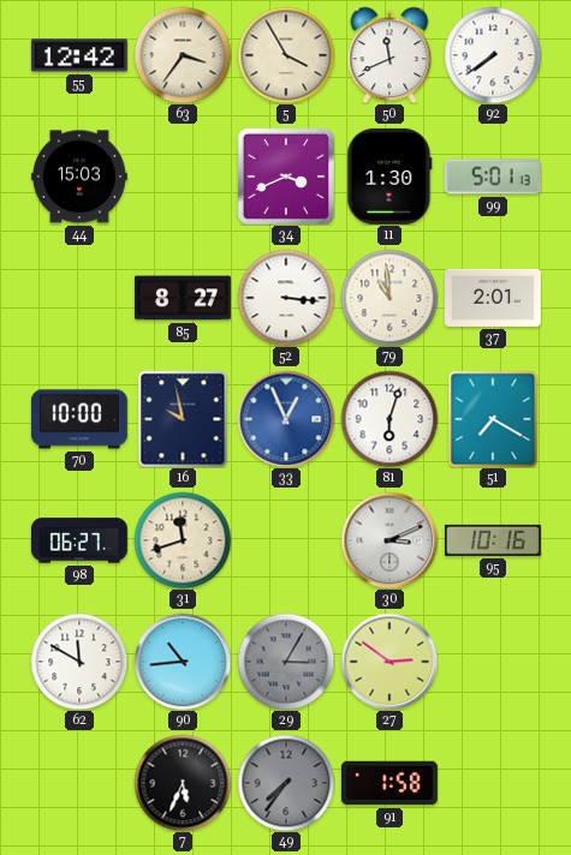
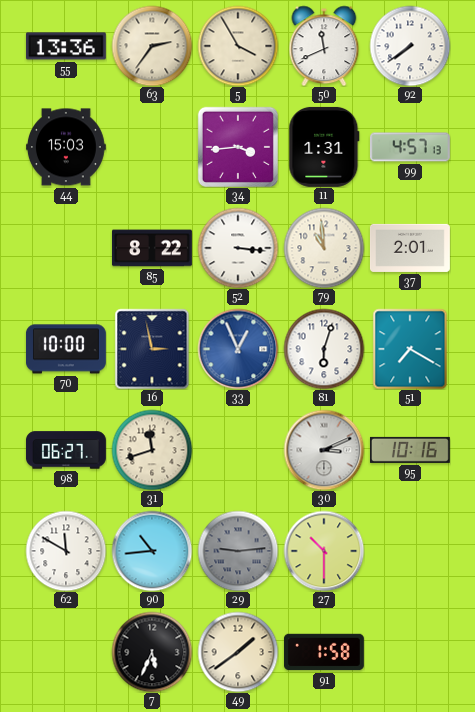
55: 12:42 -> 13:36 (66, 46)
63: 3:36 -> 2:36 (152, 46)
34: 3:41 -> 3:44 (238, 147)
11: 1:30 -> 1:31 (324, 147)
99: 5:01 -> 4:57 (410, 147)
85: 8:27 -> 8:22 (152, 248)
16: 9:58 -> 2:58 (152, 349)
29: 3:05 -> 9:14 (238, 551)
27: 2:51 -> 10:30 (324, 551)
49: 7:36 -> 1:39 (238, 652)
49 dial: grey -> cream (238, 652)
